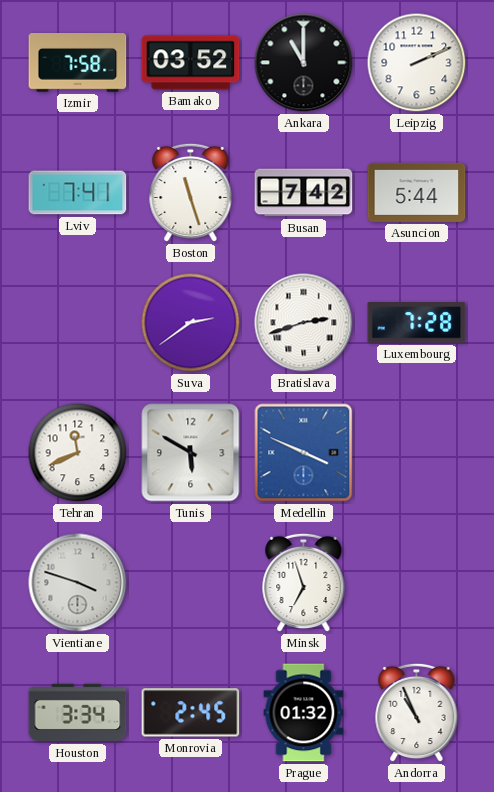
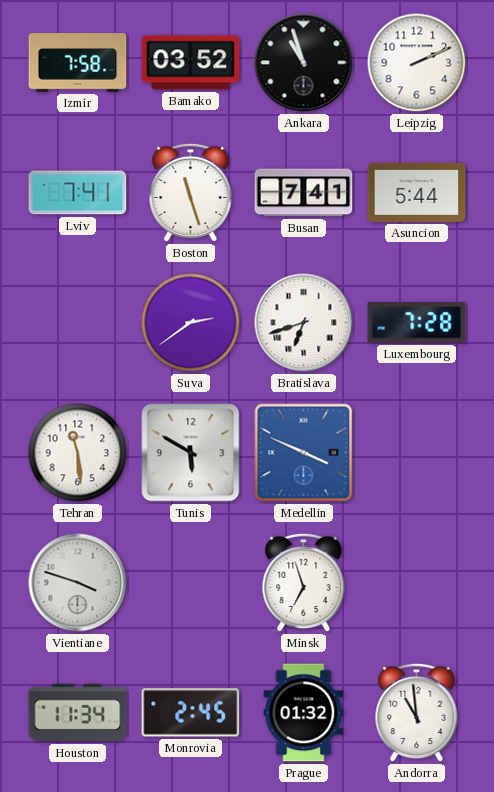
Ankara: 11:00 -> 10:57 (304, 63)
Busan: 7:42 -> 7:41 (304, 193)
Bratislava: 2:42 -> 6:42 (304, 323)
Tehran: 11:41 -> 11:29 (78, 453)
Houston: 3:34 -> 11:34 (78, 713)
Andorra: 10:56 -> 10:59 (417, 713)
